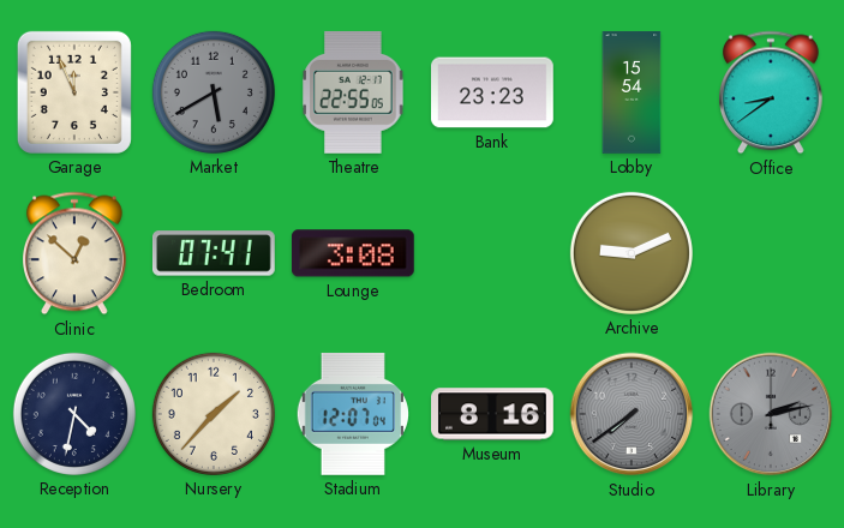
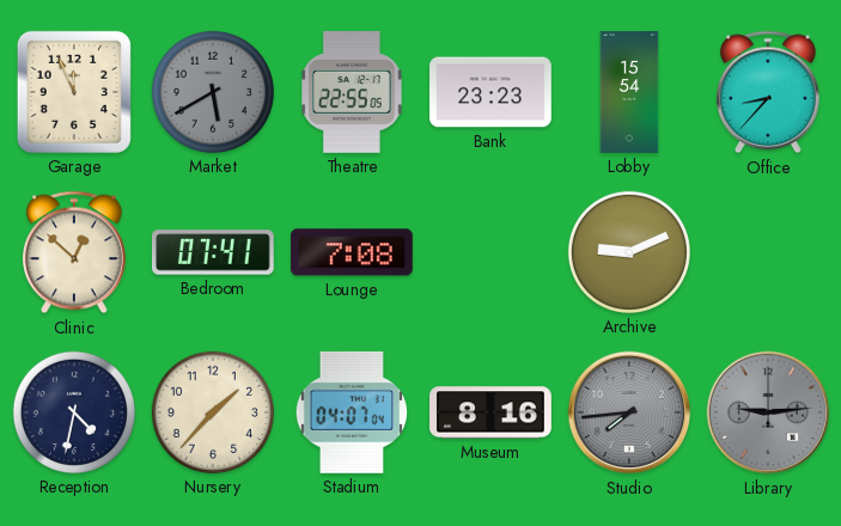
Office: 8:39 -> 8:37 (769, 92)
Lounge: 3:08 -> 7:08 (352, 252)
Stadium: 12:07 -> 04:07 (351, 412)
Studio: 7:39 -> 7:44 (629, 412)
Library: 2:13 -> 9:14 (768, 412)
